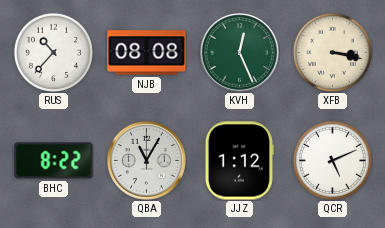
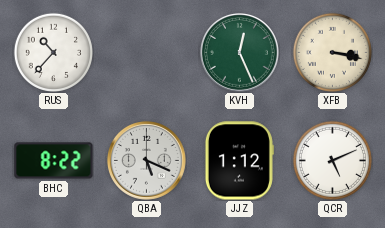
NJB: 08:08 -> none (147, 53)
QBA: 11:05 -> 5:19 (146, 160)
